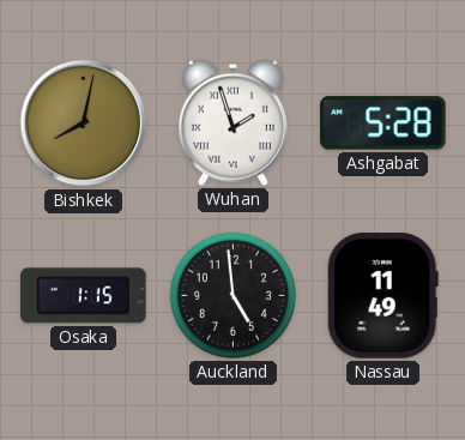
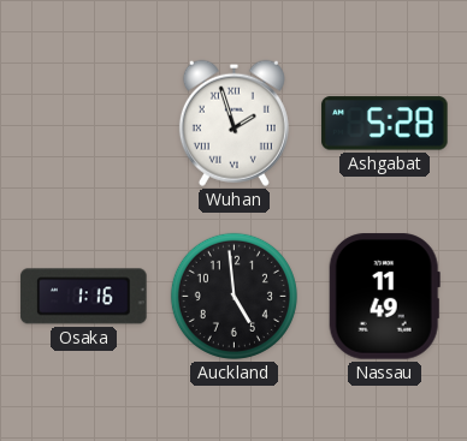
Bishkek: 8:02 -> none (84, 123)
Osaka: 1:15 -> 1:16 (84, 297)
